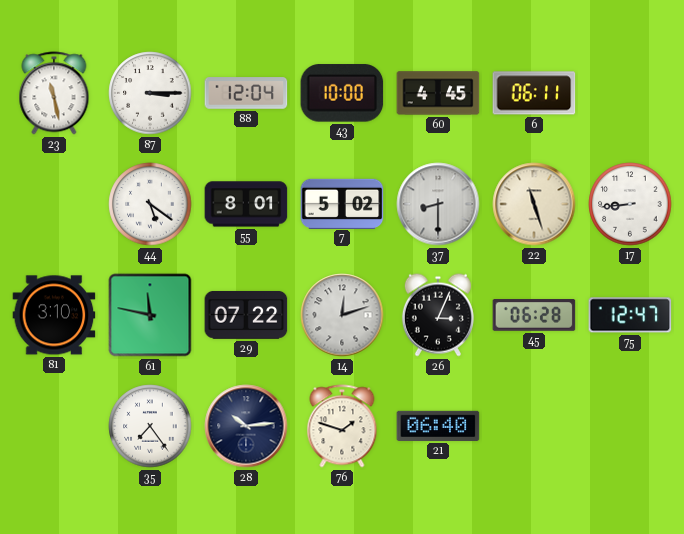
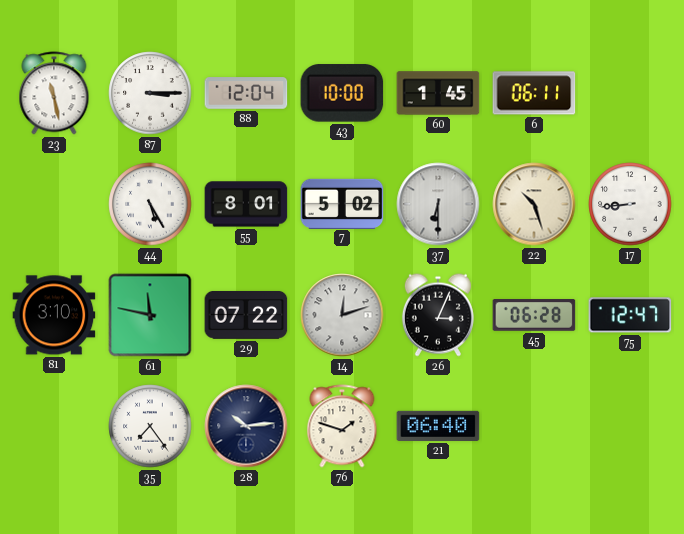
60: 4:45 -> 1:45 (438, 93)
44: 5:21 -> 5:25 (150, 204)
37: 8:30 -> 6:30 (438, 204)
22: 11:27 -> 10:27 (534, 204)
